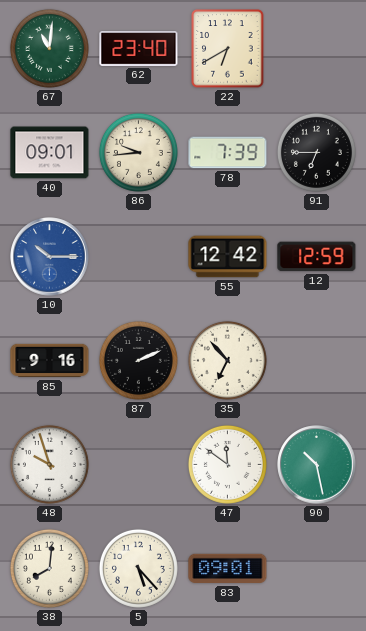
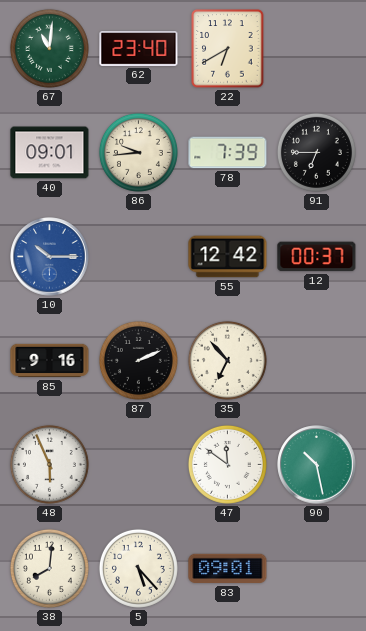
12: 12:59 -> 00:37 (317, 257)
48: 9:57 -> 5:56 (49, 464)
